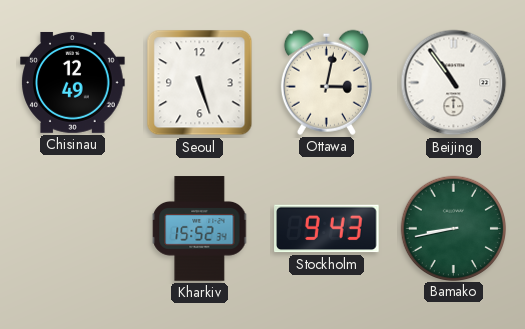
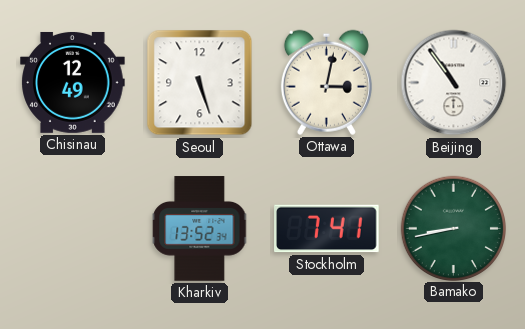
Kharkiv: 15:52 -> 13:52 (200, 229)
Stockholm: 9:43 -> 7:41 (327, 229)
